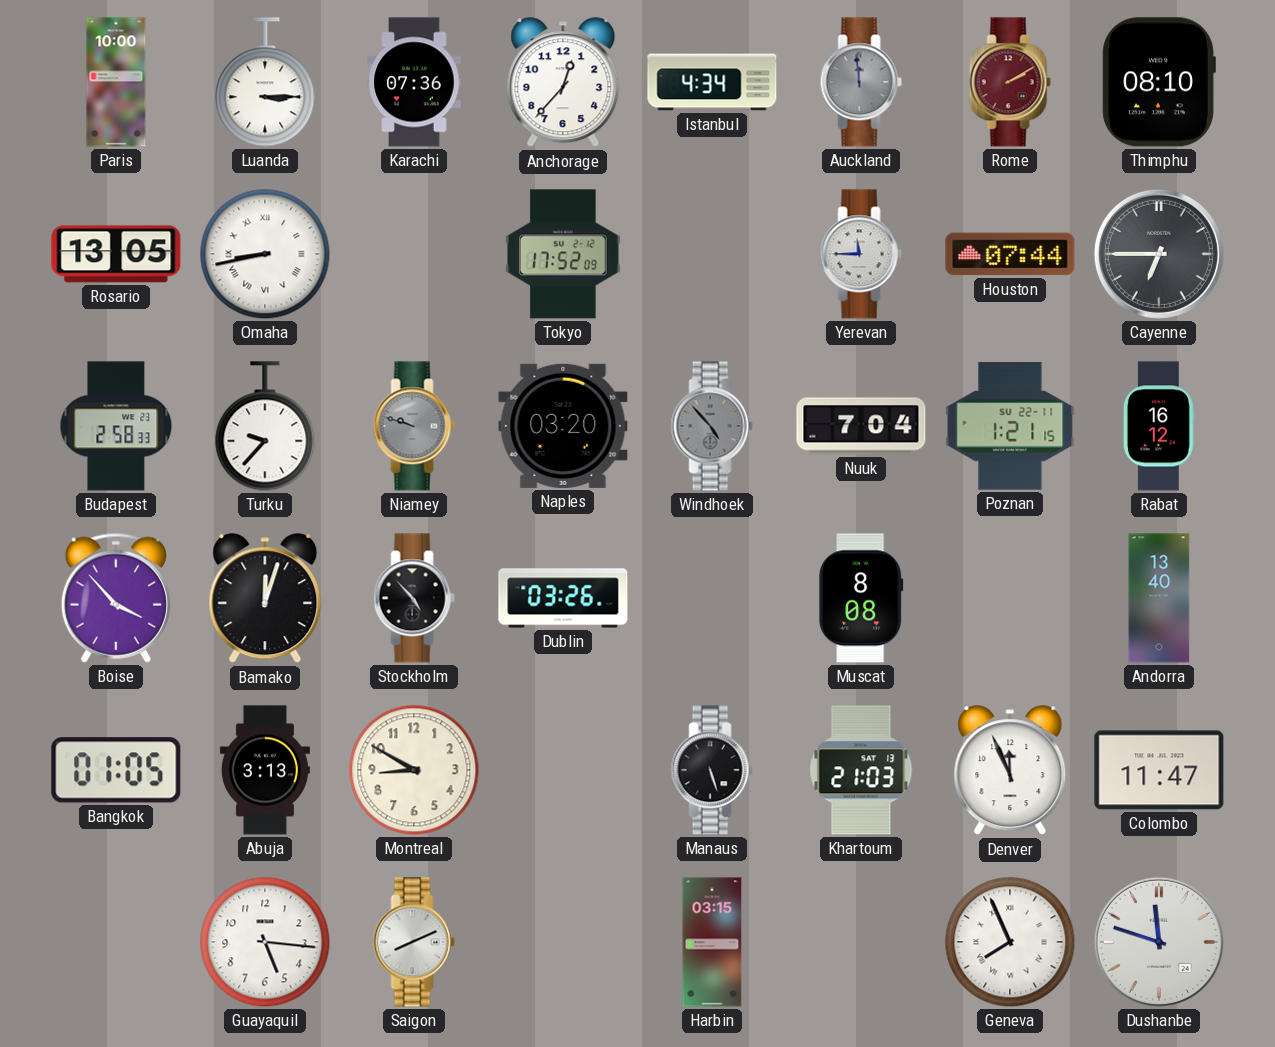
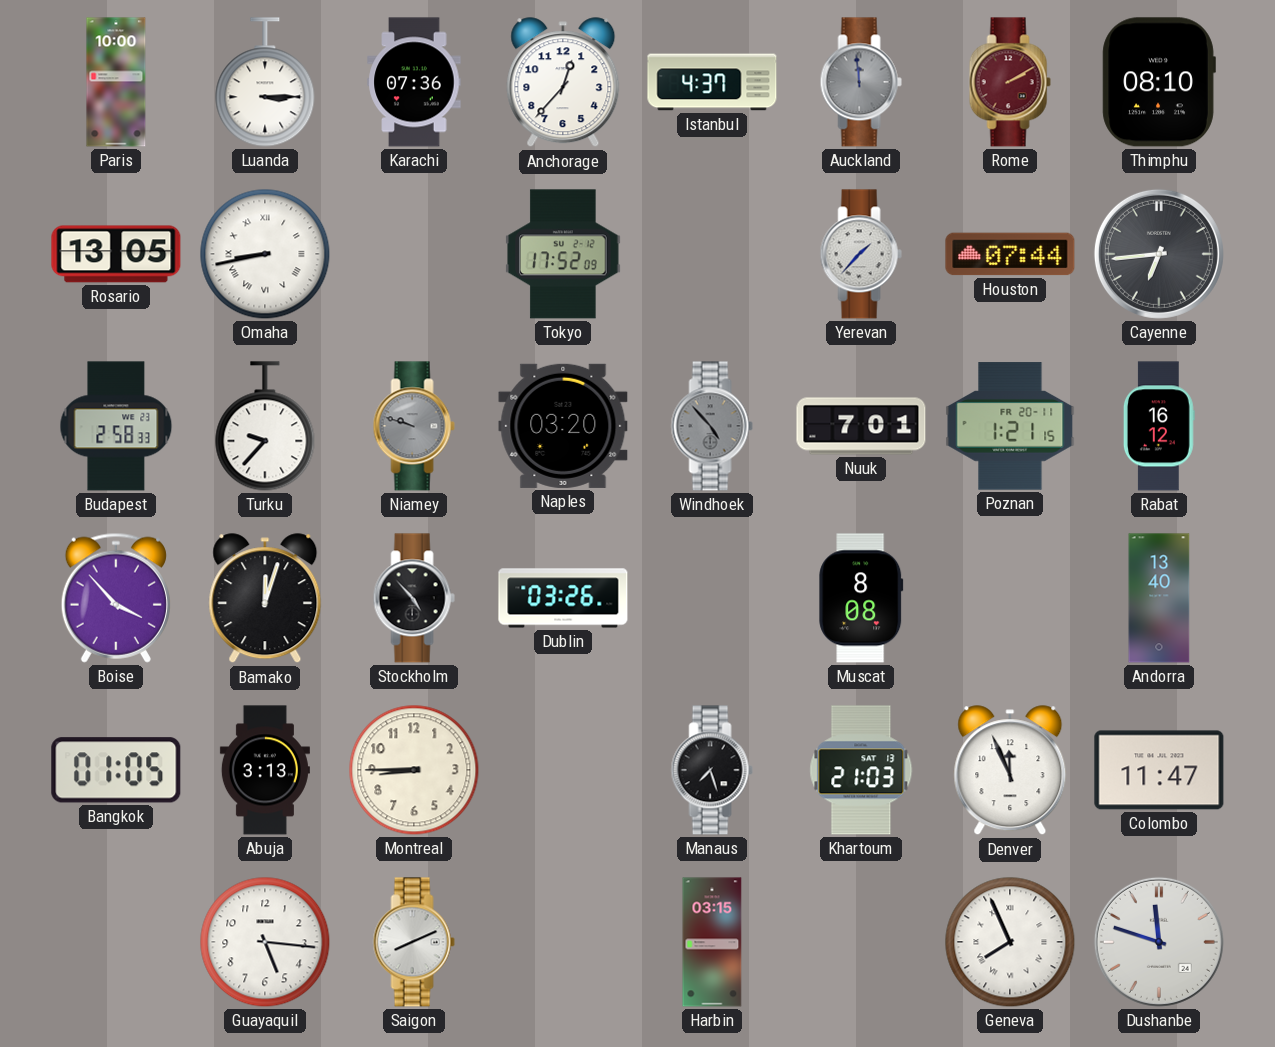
Istanbul: 4:34 -> 4:37 (712, 82)
Yerevan: 11:45 -> 1:37 (861, 254)
Cayenne: 6:45 -> 6:44 (1159, 254)
Nuuk: 7:04 -> 7:01 (861, 426)
Poznan date: SU 22-11 -> FR 20-11 (1010, 426)
Montreal: 8:50 -> 8:45 (414, 770)
Manaus: 5:27 -> 7:27 (712, 770)
